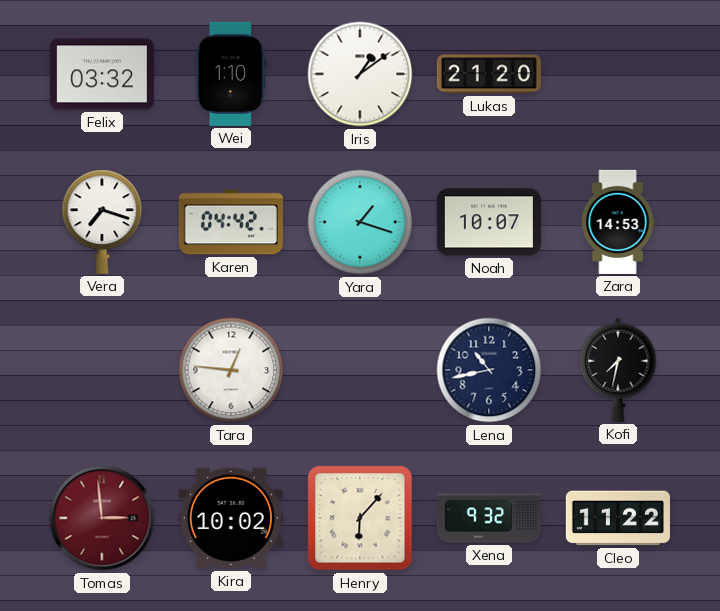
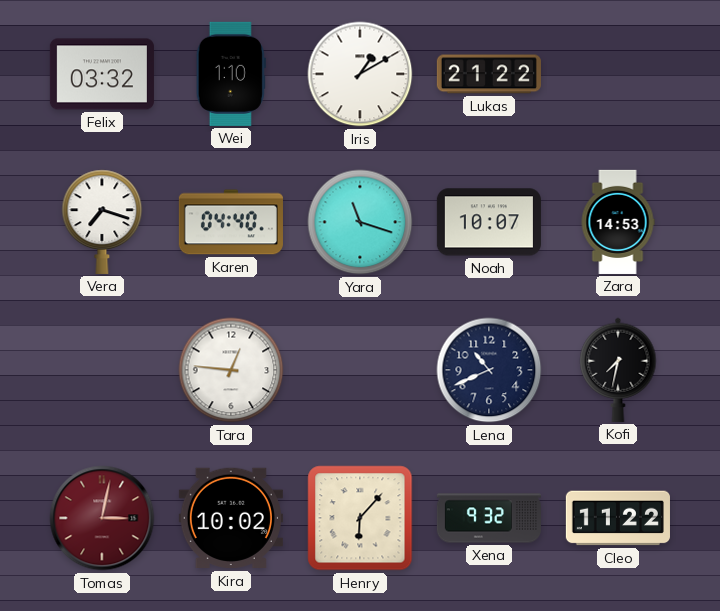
Iris: 1:09 -> 1:10 (360, 74)
Lukas: 21:20 -> 21:22 (489, 74)
Karen: 04:42 -> 04:40 (231, 222)
Yara: 1:18 -> 11:18 (360, 222)
Lena: 10:43 -> 10:41 (489, 370)
Tomas: 2:59 -> 3:02 (102, 518)
